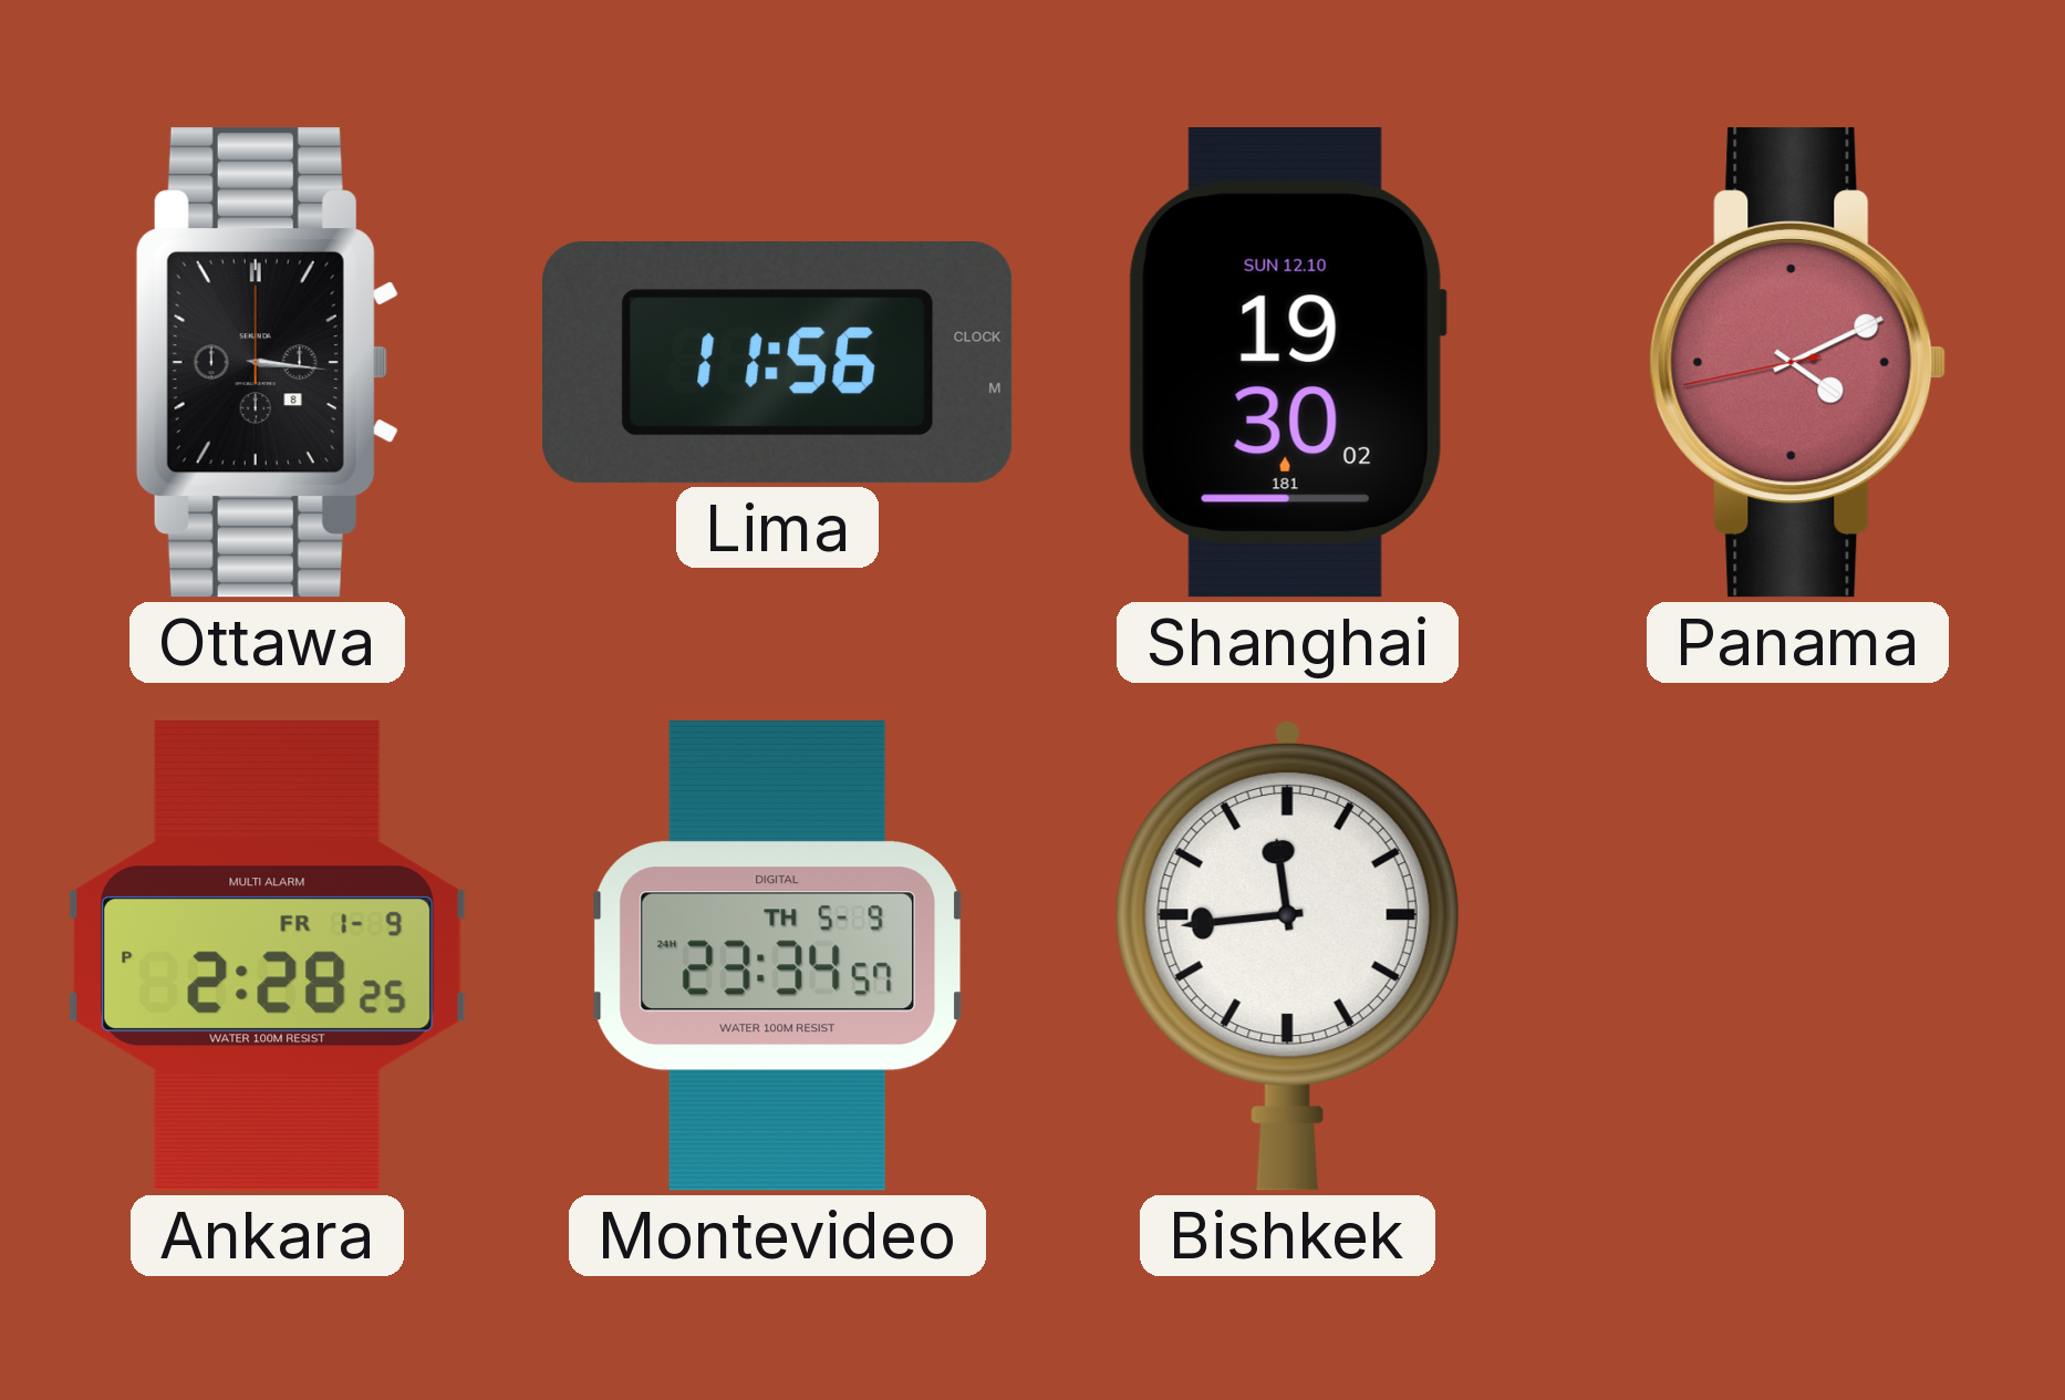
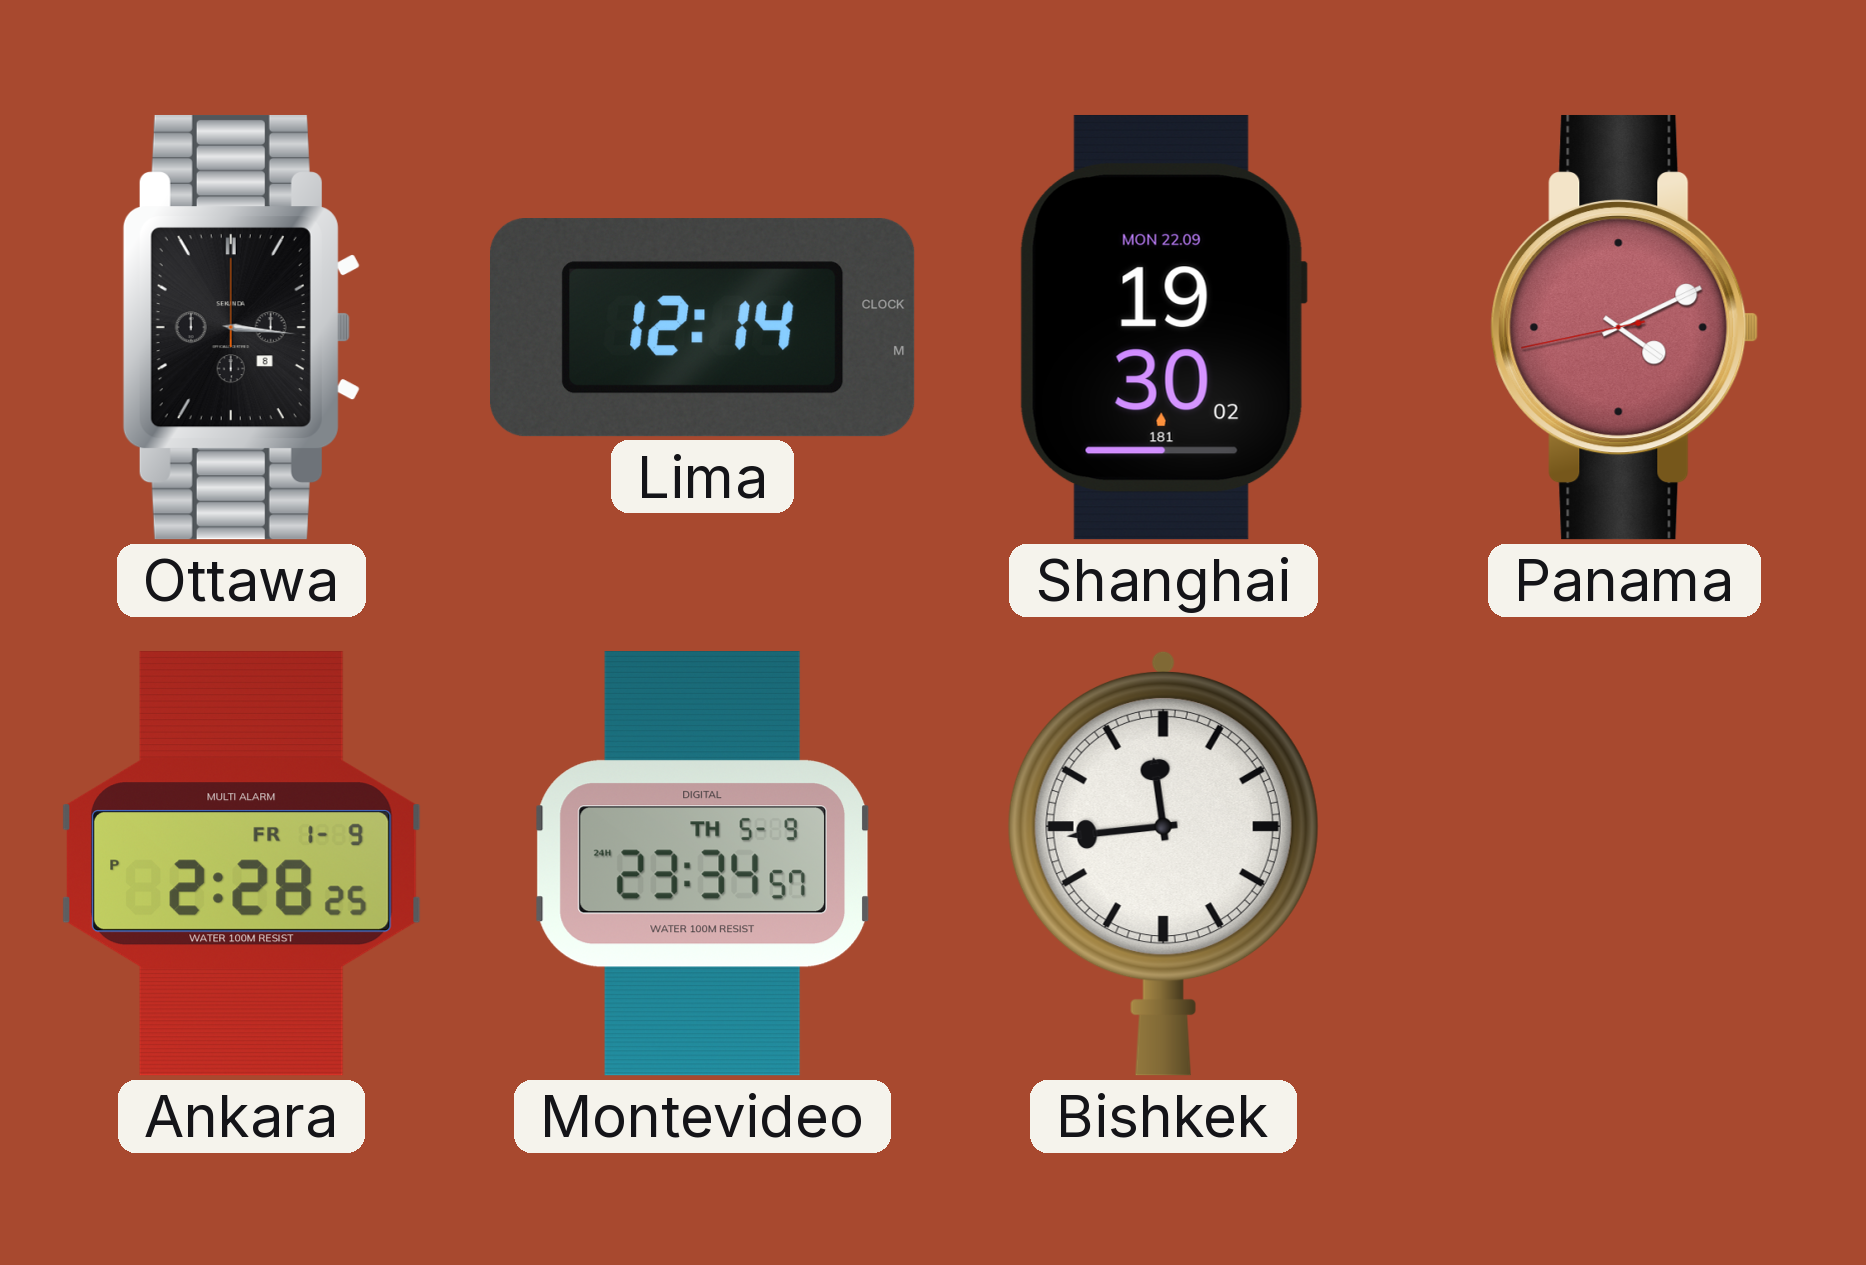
Lima: 11:56 -> 12:14 (703, 328)
Shanghai date: SUN 12.10 -> MON 22.09 (1163, 327)
